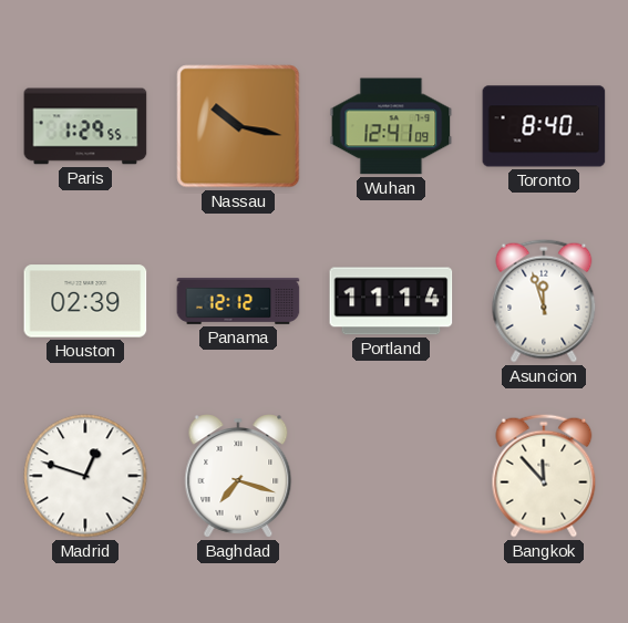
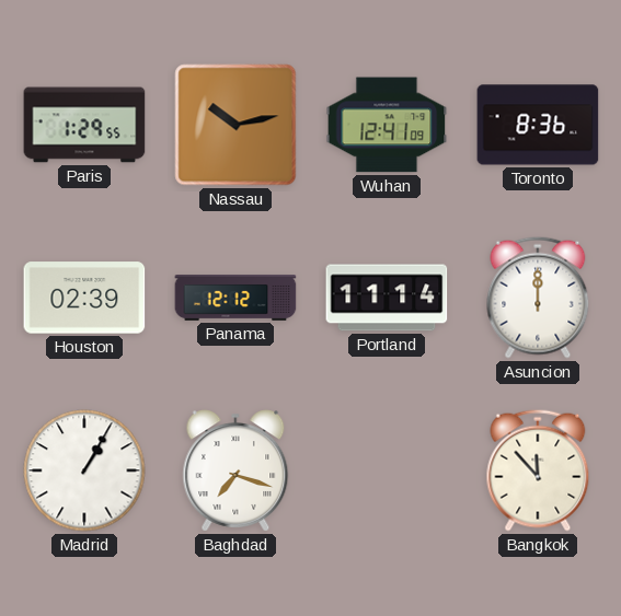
Nassau: 10:17 -> 10:13 (235, 125)
Toronto: 8:40 -> 8:36 (538, 125)
Asuncion: 11:57 -> 12:00 (538, 298)
Madrid: 12:48 -> 1:05 (84, 470)
